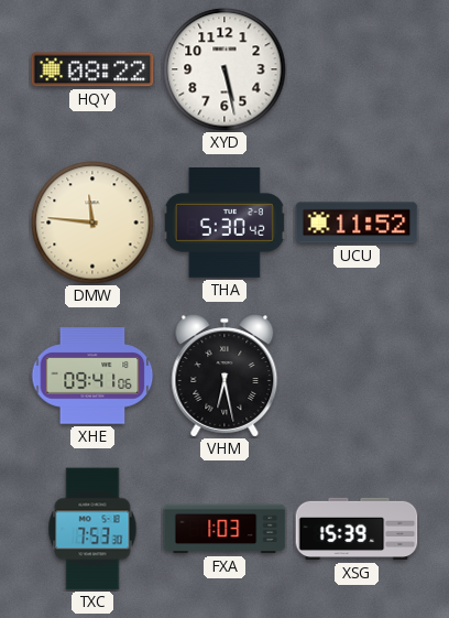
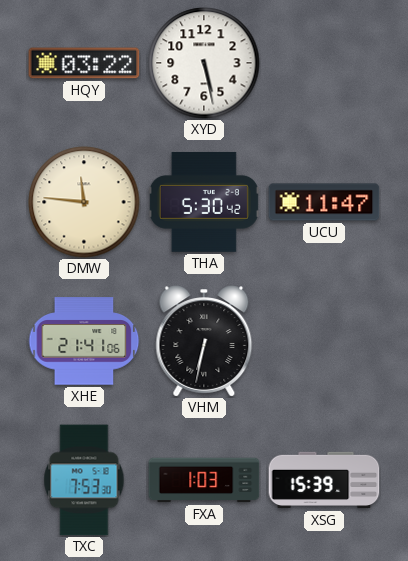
HQY: 08:22 -> 03:22 (84, 63)
UCU: 11:52 -> 11:47 (324, 202)
XHE: 09:41 -> 21:41 (84, 341)
VHM: 6:28 -> 6:32 (204, 341)
